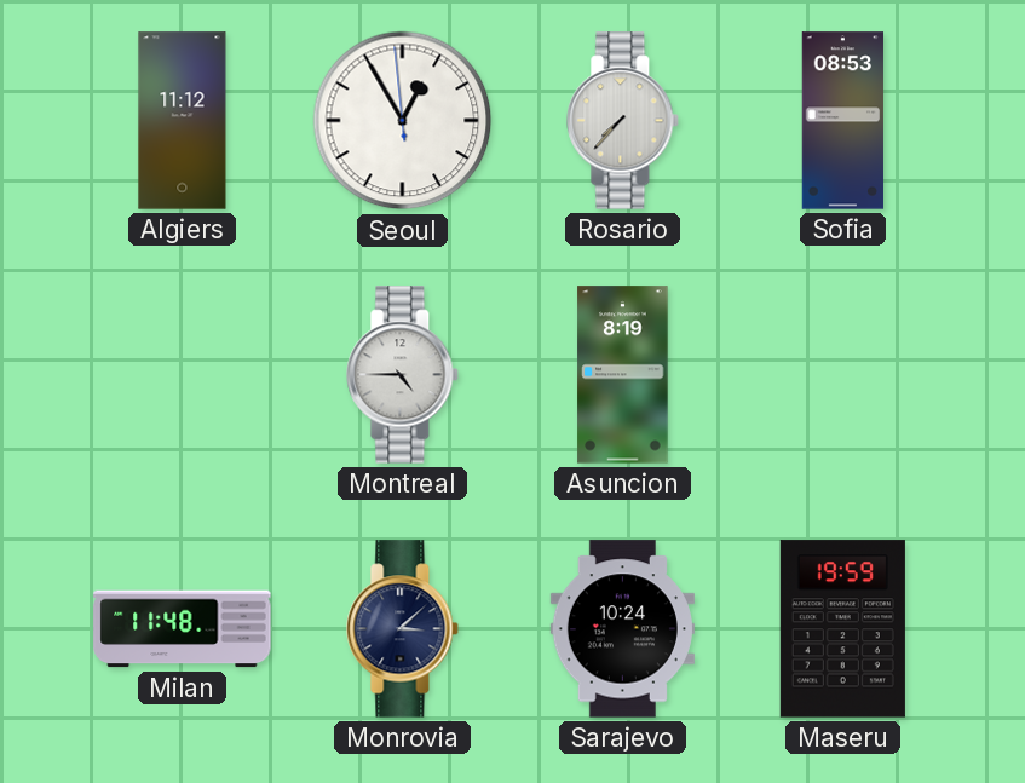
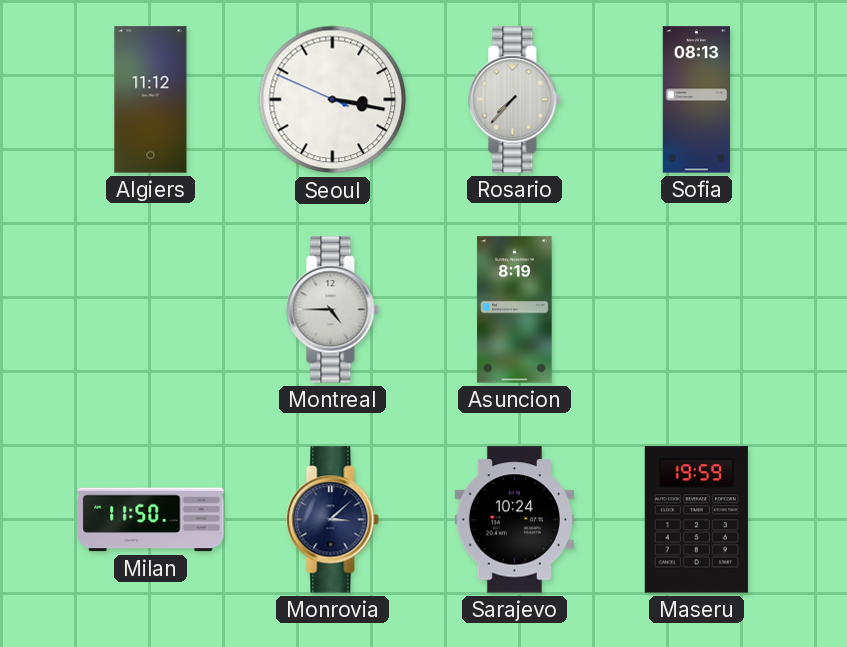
Seoul: 12:54 -> 3:16 (333, 100)
Sofia: 08:53 -> 08:13 (697, 100)
Milan: 11:48 -> 11:50 (151, 520)
